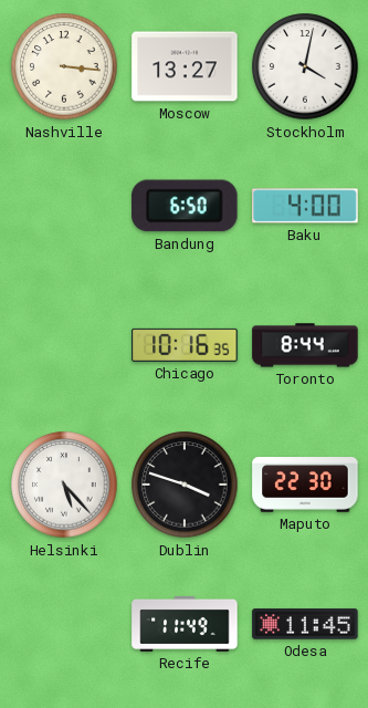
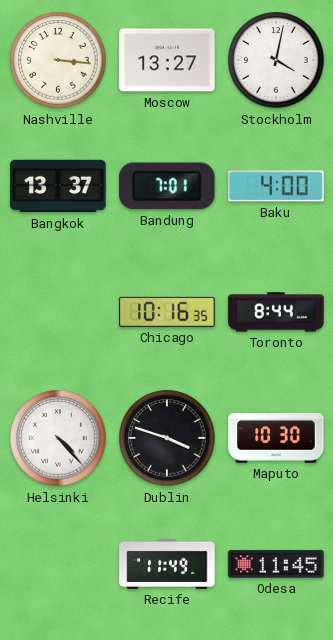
Bangkok: none -> 13:37 (58, 186)
Bandung: 6:50 -> 7:01 (167, 186)
Helsinki: 5:23 -> 4:23 (58, 438)
Maputo: 22:30 -> 10:30 (276, 438)
